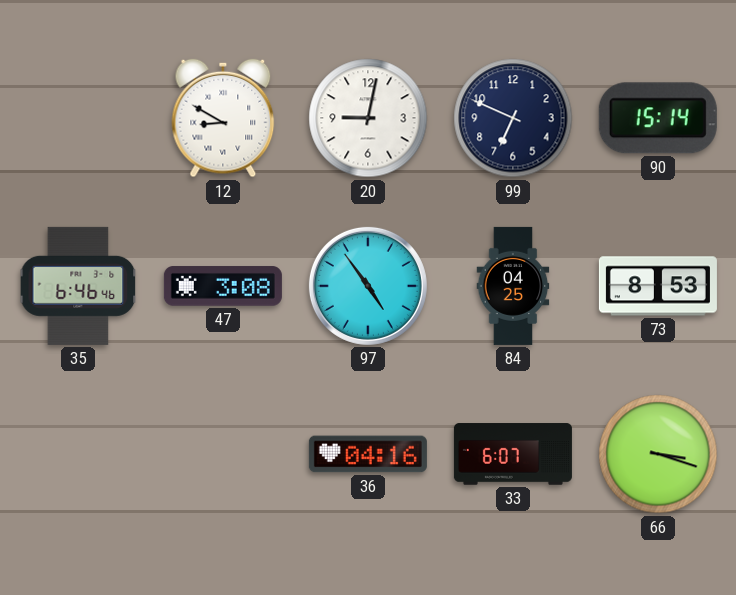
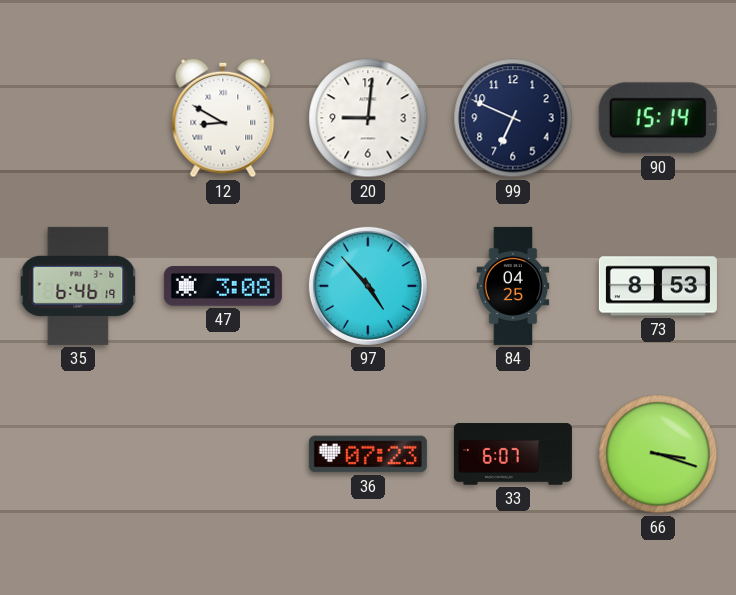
20: 9:02 -> 9:01 (368, 118)
35: 6:46:46 -> 6:46:19 (78, 286)
97: 4:54 -> 4:53 (368, 286)
36: 04:16 -> 07:23 (368, 454)
